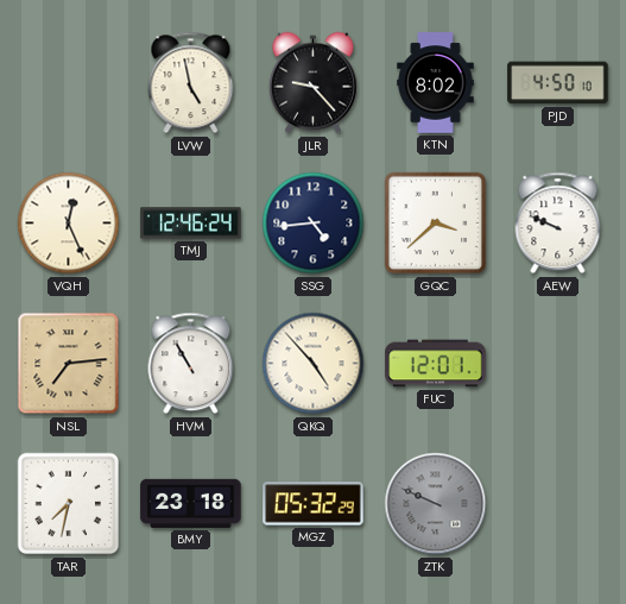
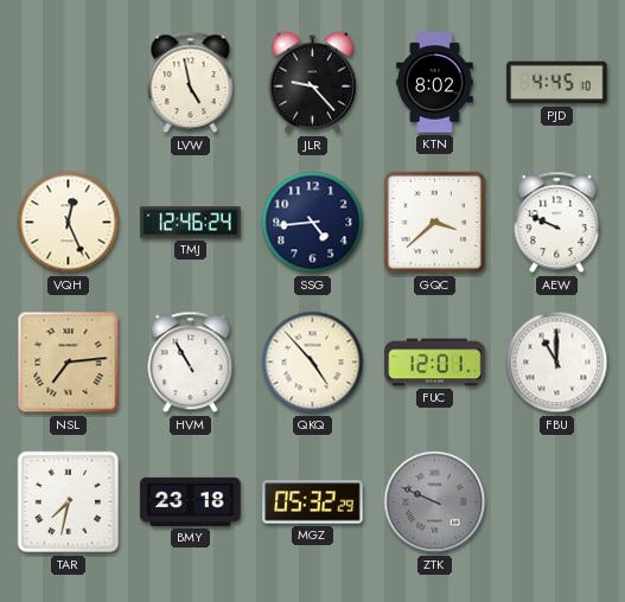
PJD: 4:50 -> 4:45 (557, 83)
FBU: none -> 11:00 (557, 363)
